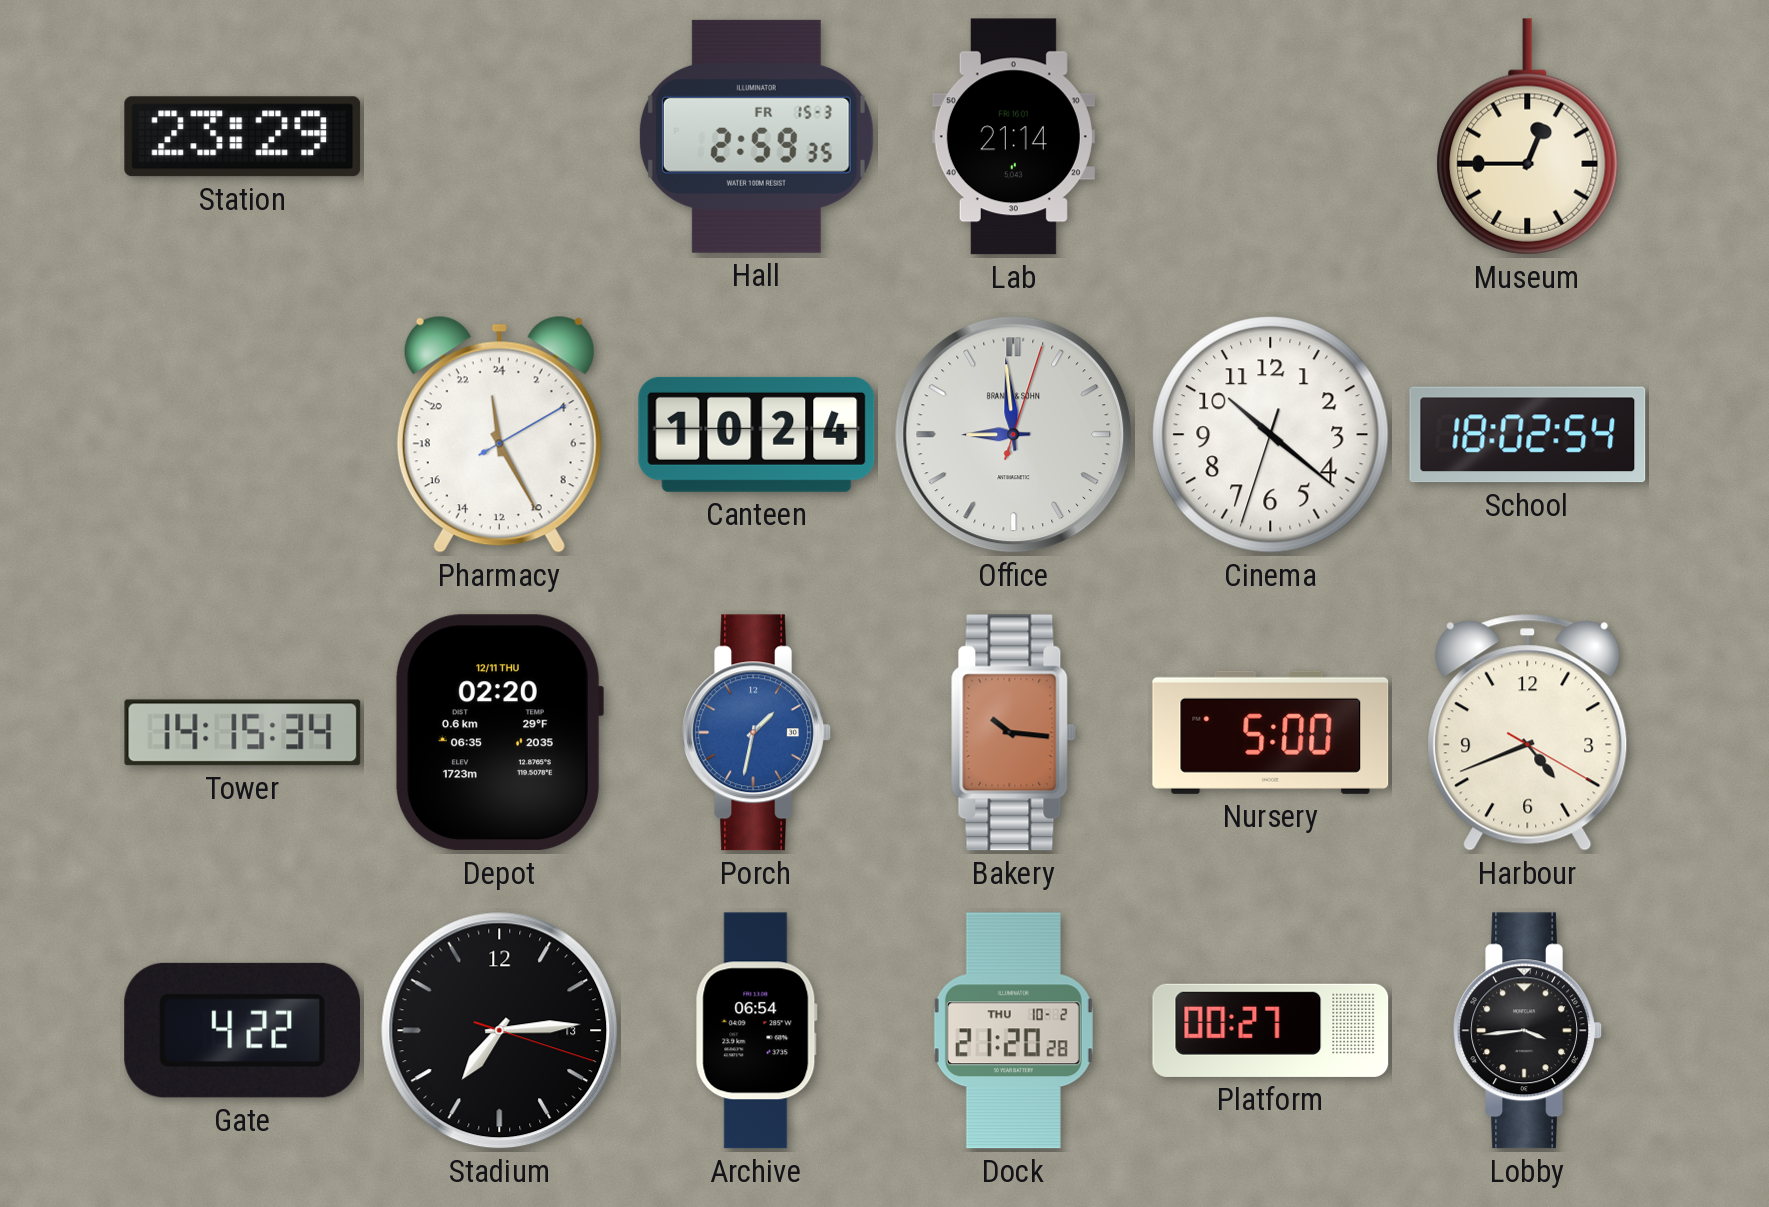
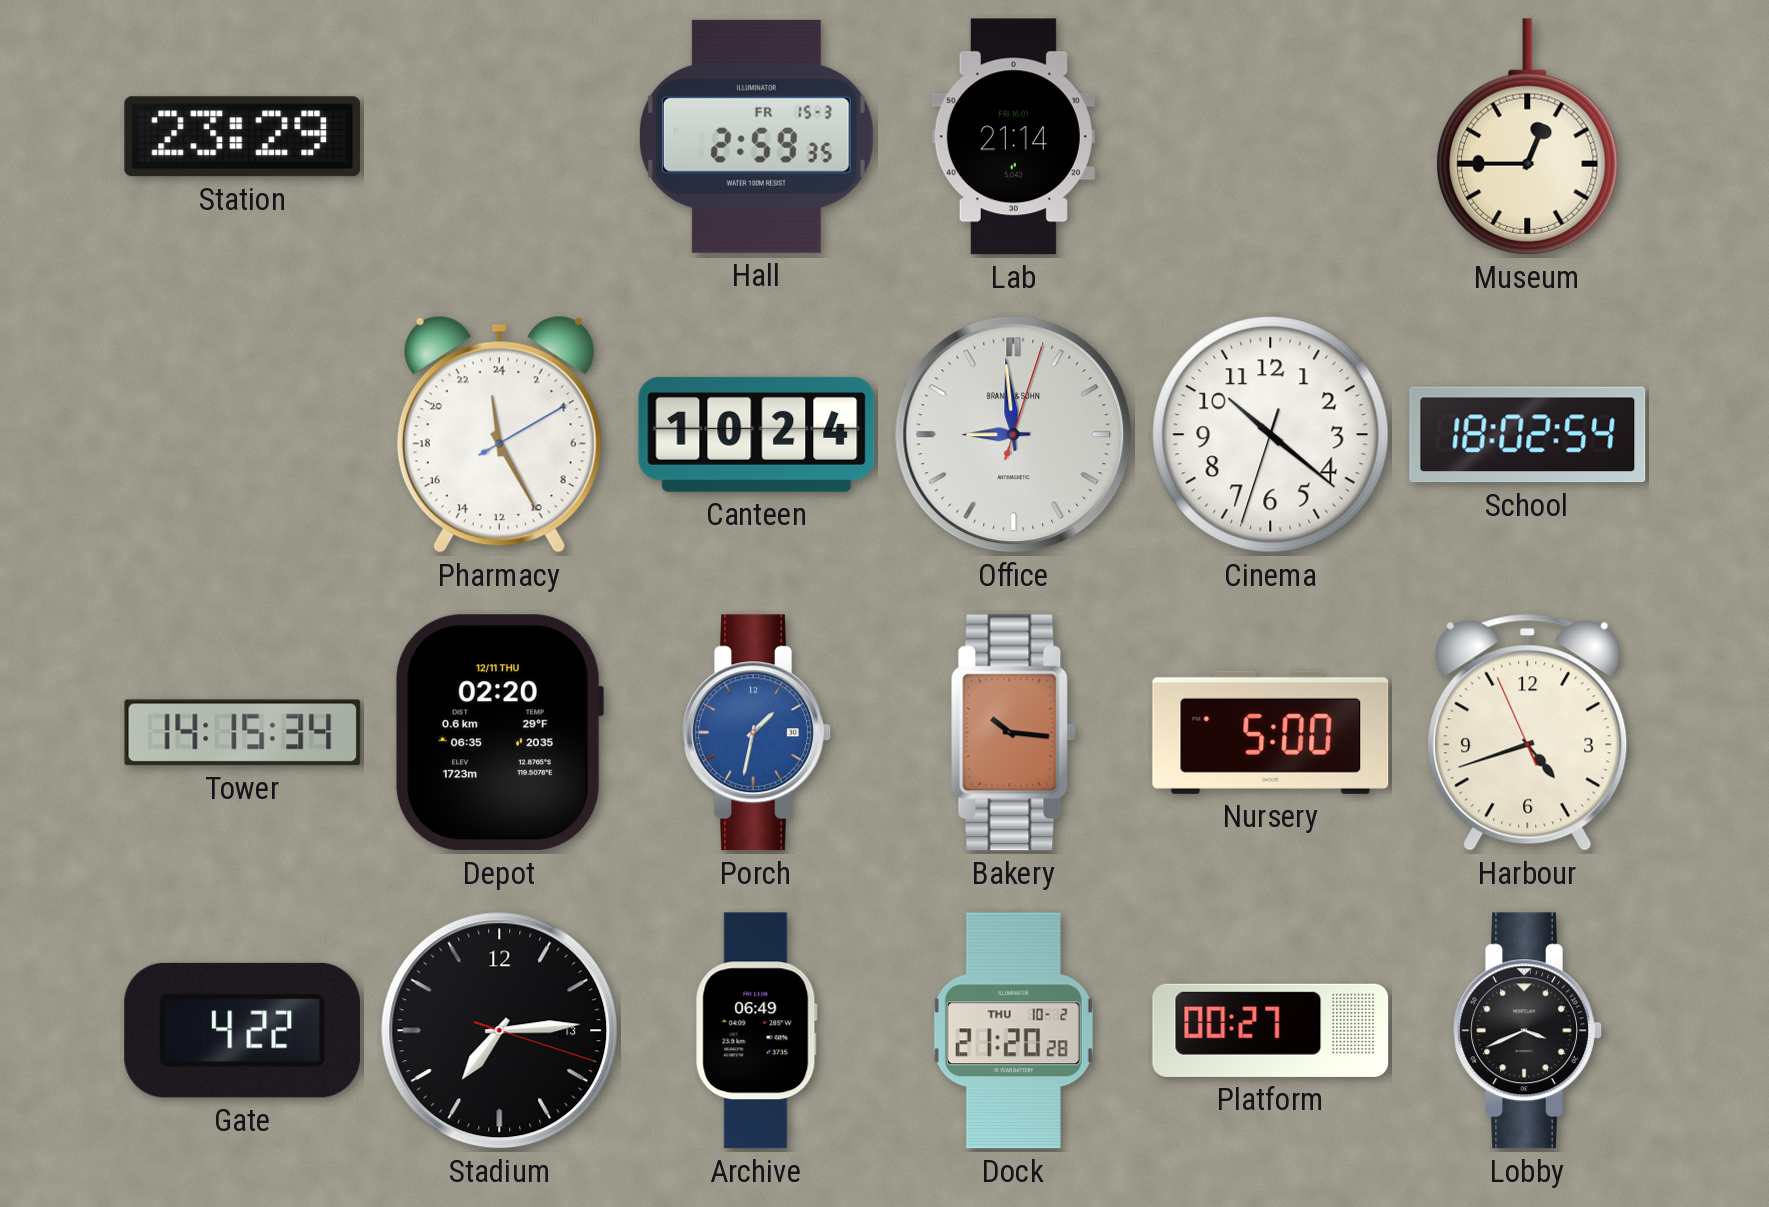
Harbour: 4:41:20 -> 4:41:56 (1528, 733)
Archive: 06:54 -> 06:49 (756, 1031)
Lobby: 3:44 -> 3:41 (1528, 1031)
